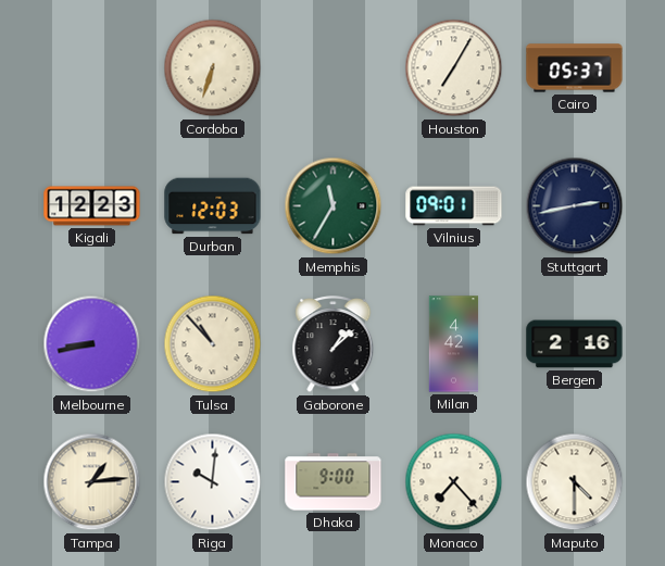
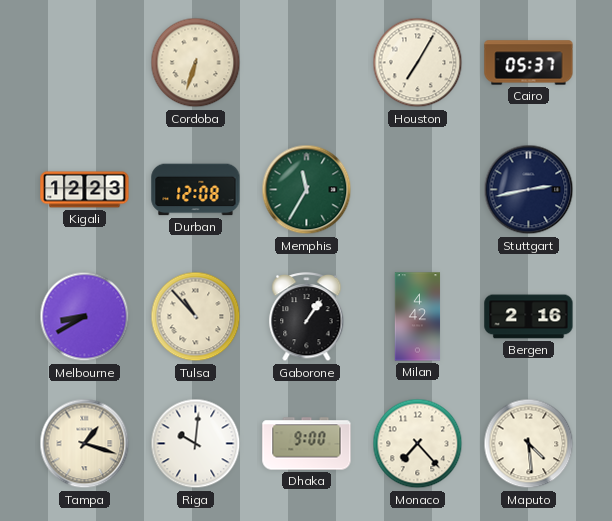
Durban: 12:03 -> 12:08 (196, 190)
Vilnius: 09:01 -> none (454, 206)
Melbourne: 8:43 -> 8:40 (85, 317)
Gaborone: 1:08 -> 1:06 (307, 318)
Tampa: 1:14 -> 1:18 (85, 444)
Maputo: 4:30 -> 4:29 (529, 444)
